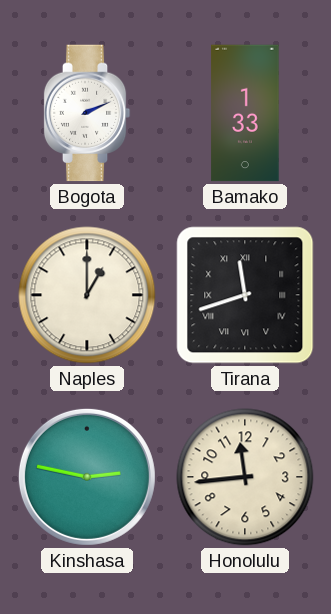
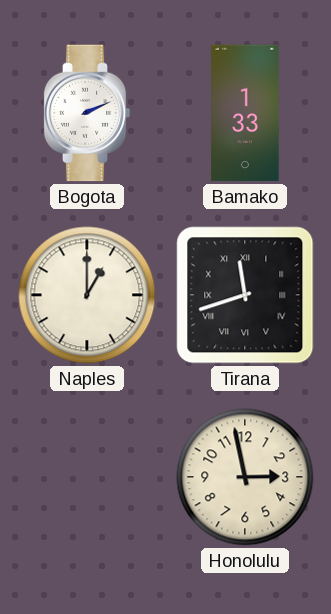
Kinshasa: 2:47 -> none (87, 477)
Honolulu: 11:44 -> 2:58 (245, 477)
